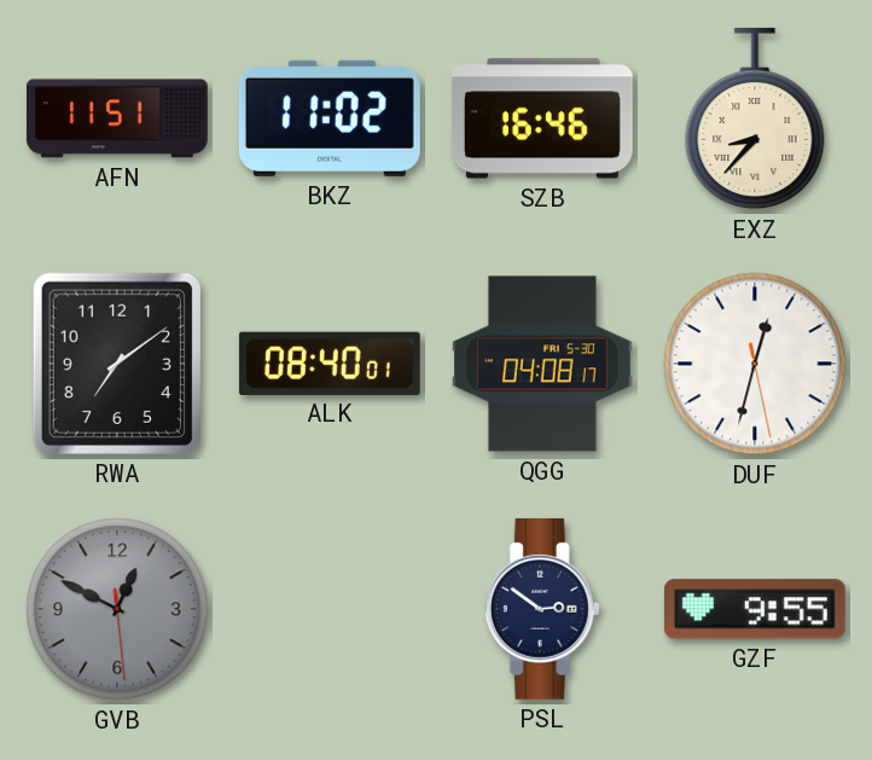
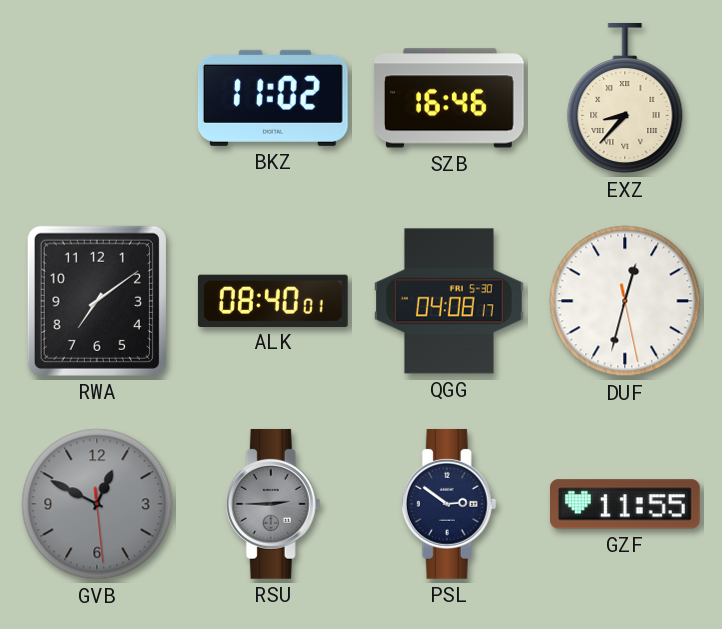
AFN: 11:51 -> none (117, 118)
RSU: none -> 2:45 (273, 504)
GZF: 9:55 -> 11:55 (625, 504)
